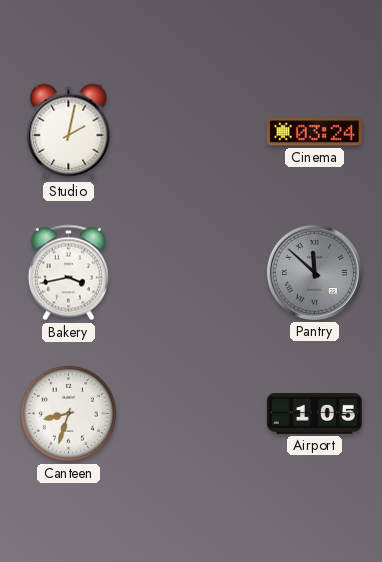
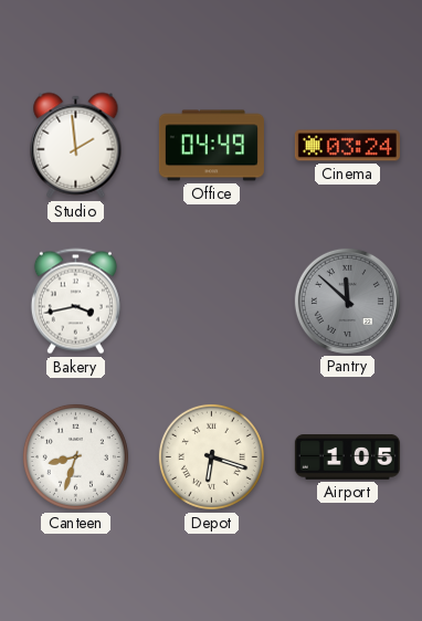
Studio: 2:02 -> 1:59 (76, 146)
Office: none -> 04:49 (211, 146)
Depot: none -> 6:18 (211, 456)
